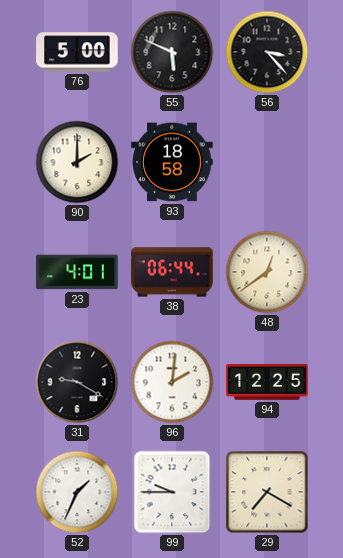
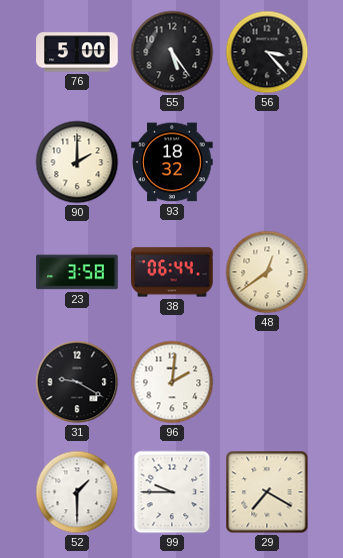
55: 5:49 -> 5:24 (172, 52)
93: 18:58 -> 18:32 (172, 162)
23: 4:01 -> 3:58 (77, 272)
94: 12:25 -> none (267, 383)
52: 1:34 -> 1:30 (77, 492)
